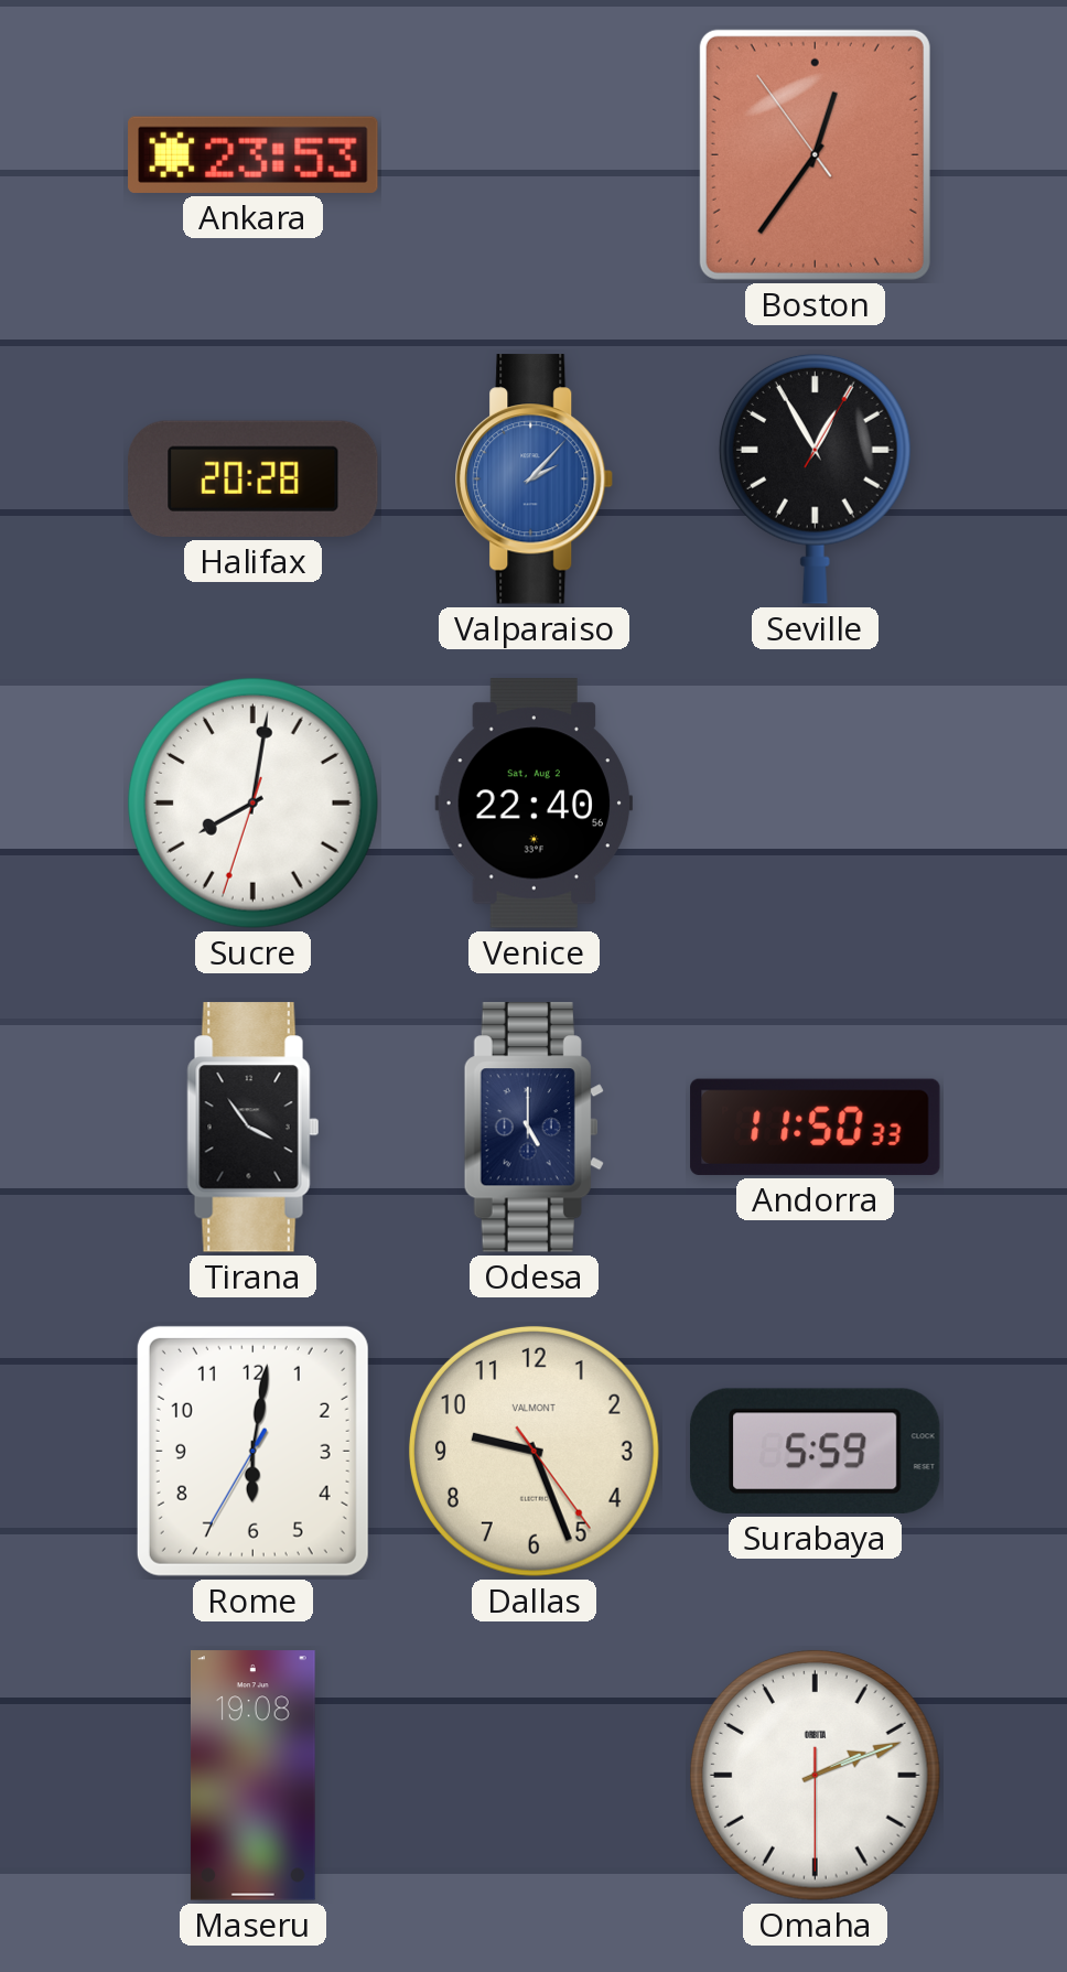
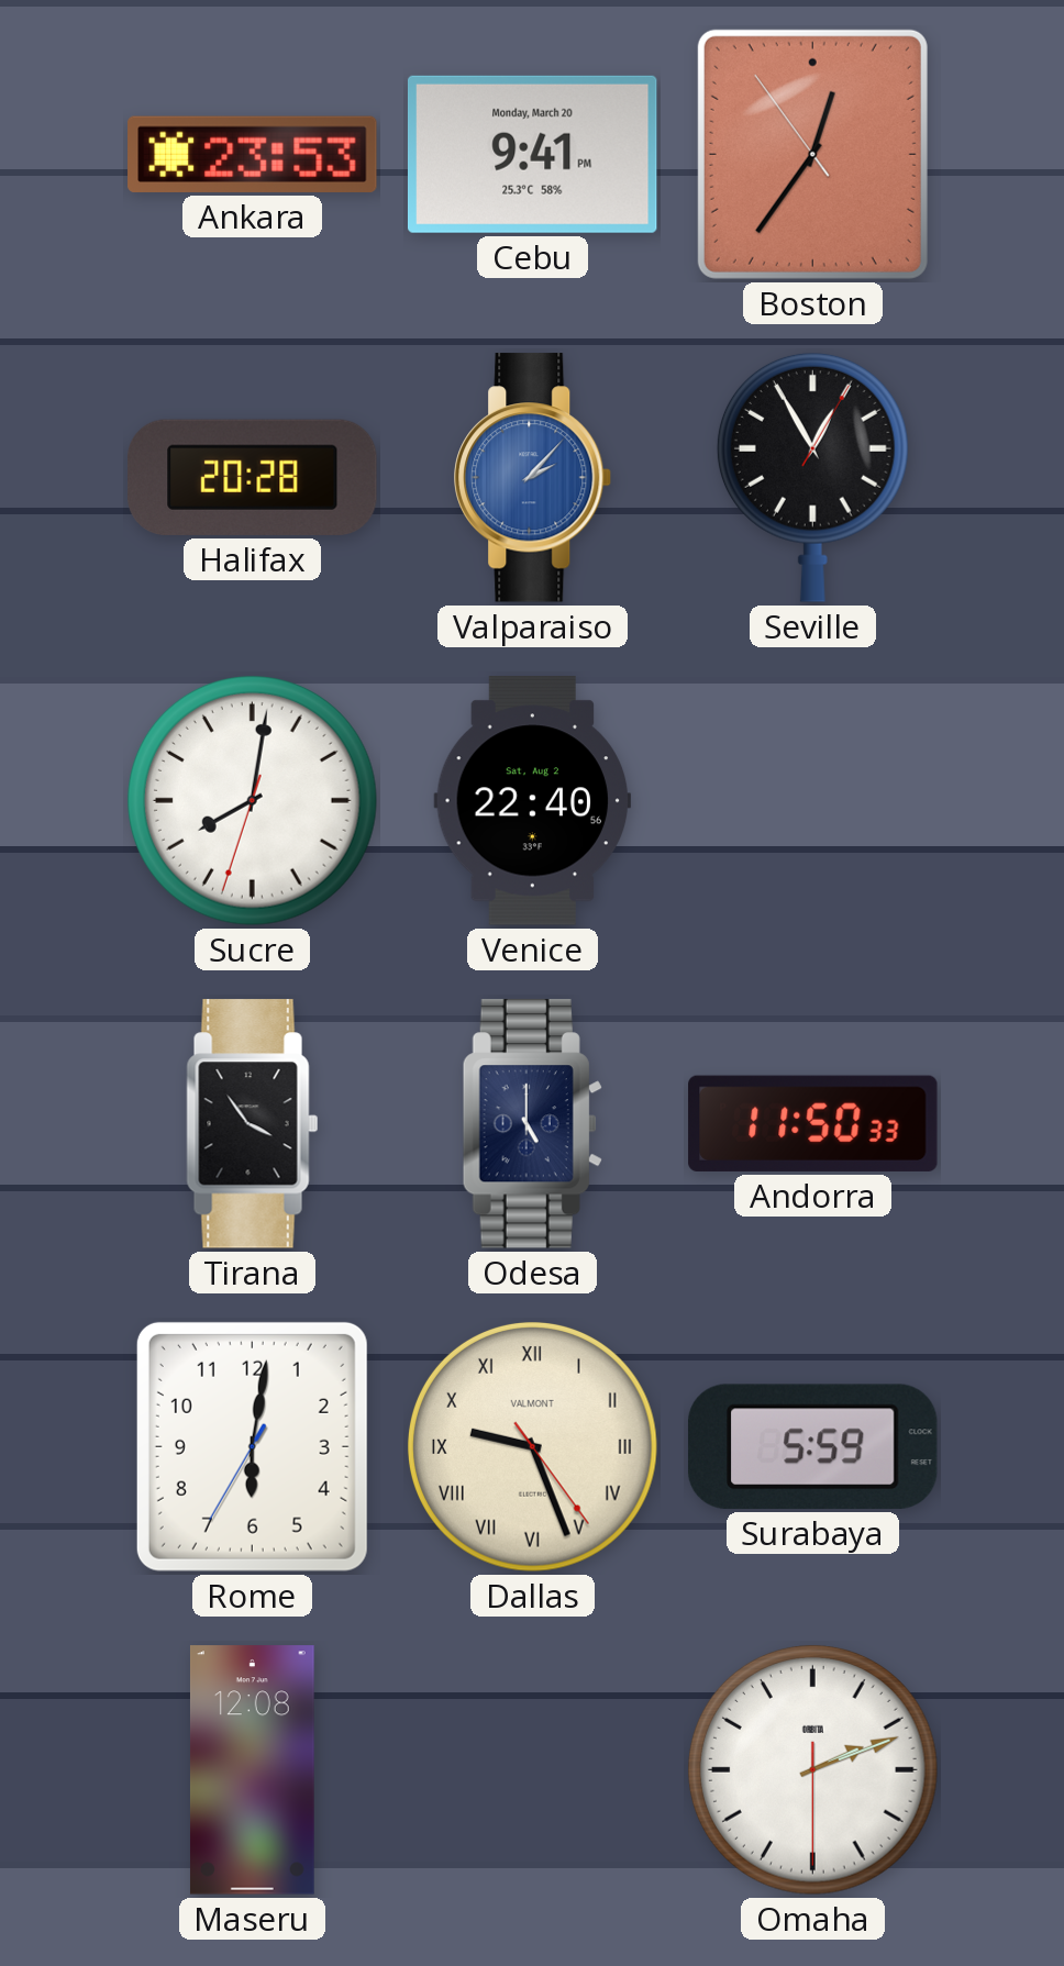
Cebu: none -> 9:41 (532, 154)
Dallas numerals: Arabic -> Roman (533, 1447)
Maseru: 19:08 -> 12:08 (253, 1770)
